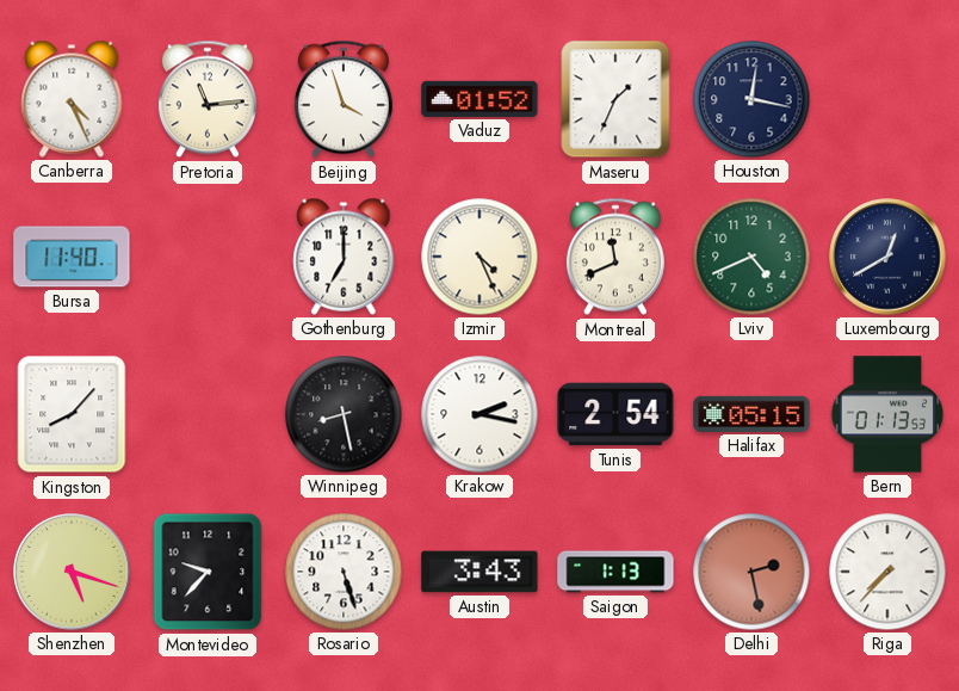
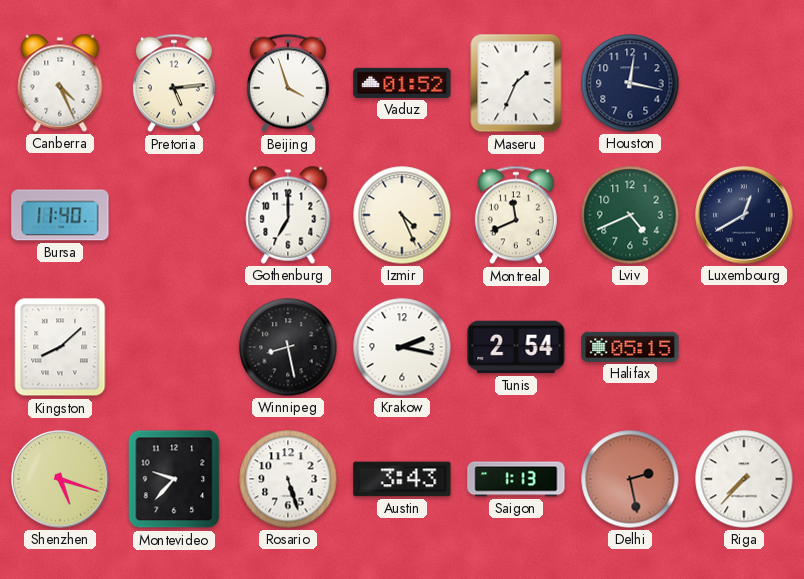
Pretoria: 11:14 -> 5:14 (174, 83)
Kingston: 8:07 -> 8:08 (60, 347)
Bern: 01:13 -> none (887, 414)
